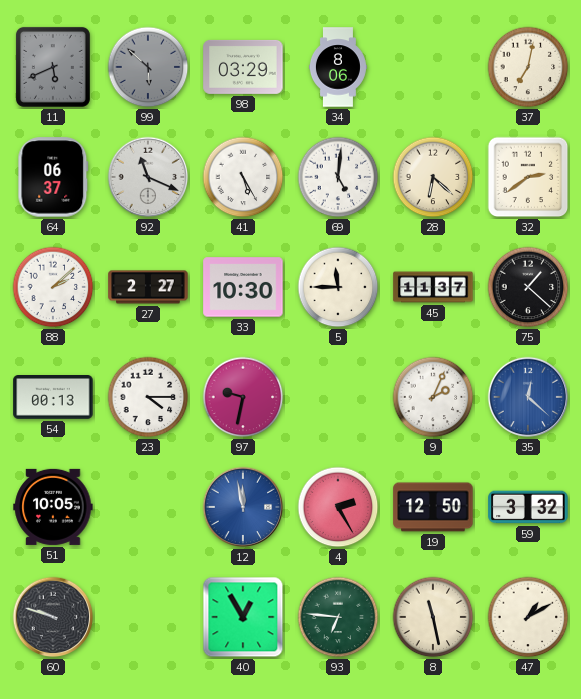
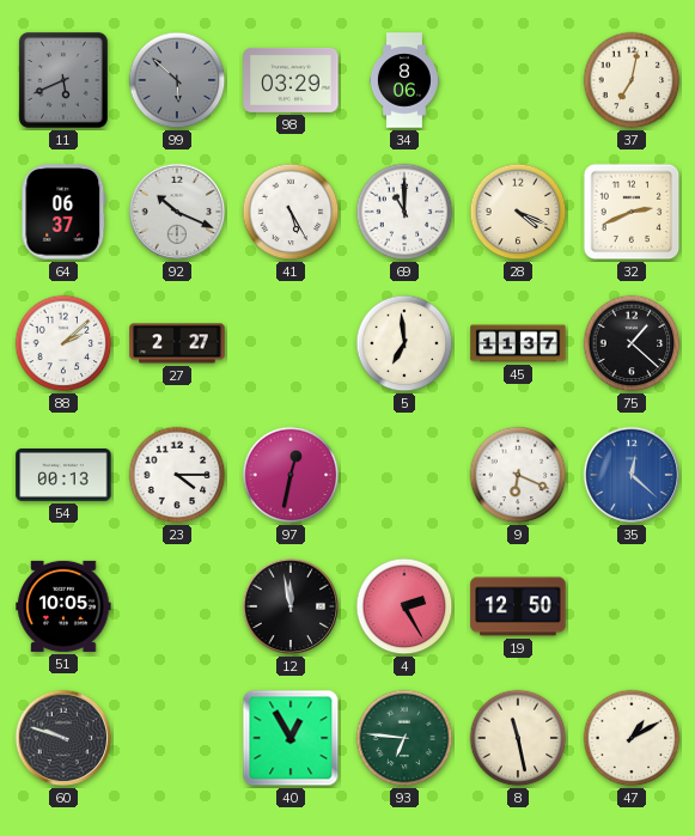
92: 11:19 -> 10:19 (177, 212)
69: 5:01 -> 11:00 (404, 212)
28: 6:22 -> 4:19 (518, 212)
32: 2:39 -> 2:41 (632, 212)
33: 10:30 -> none (243, 287)
5: 11:45 -> 6:59 (404, 343)
97: 9:32 -> 12:32 (291, 475)
9: 2:04 -> 6:19 (518, 475)
12 dial: blue -> black (291, 606)
59: 3:32 -> none (528, 507)
